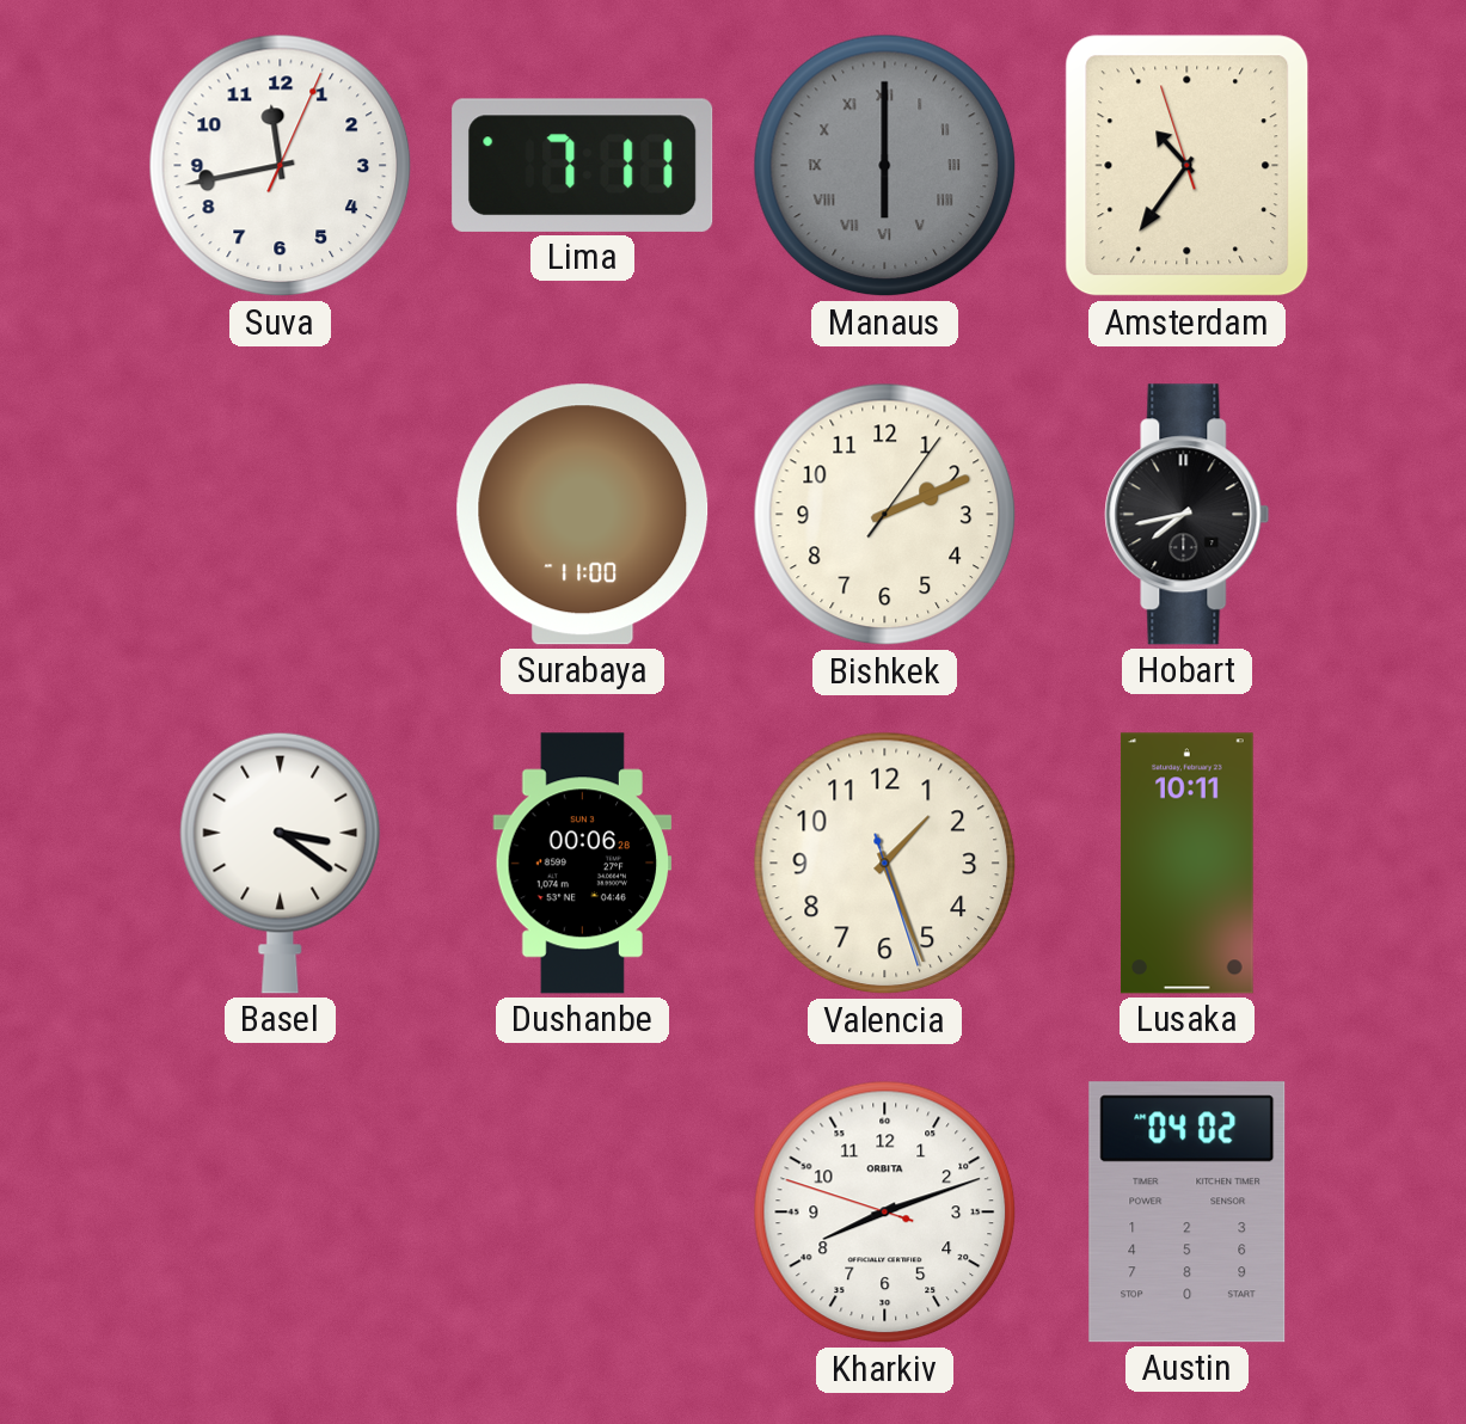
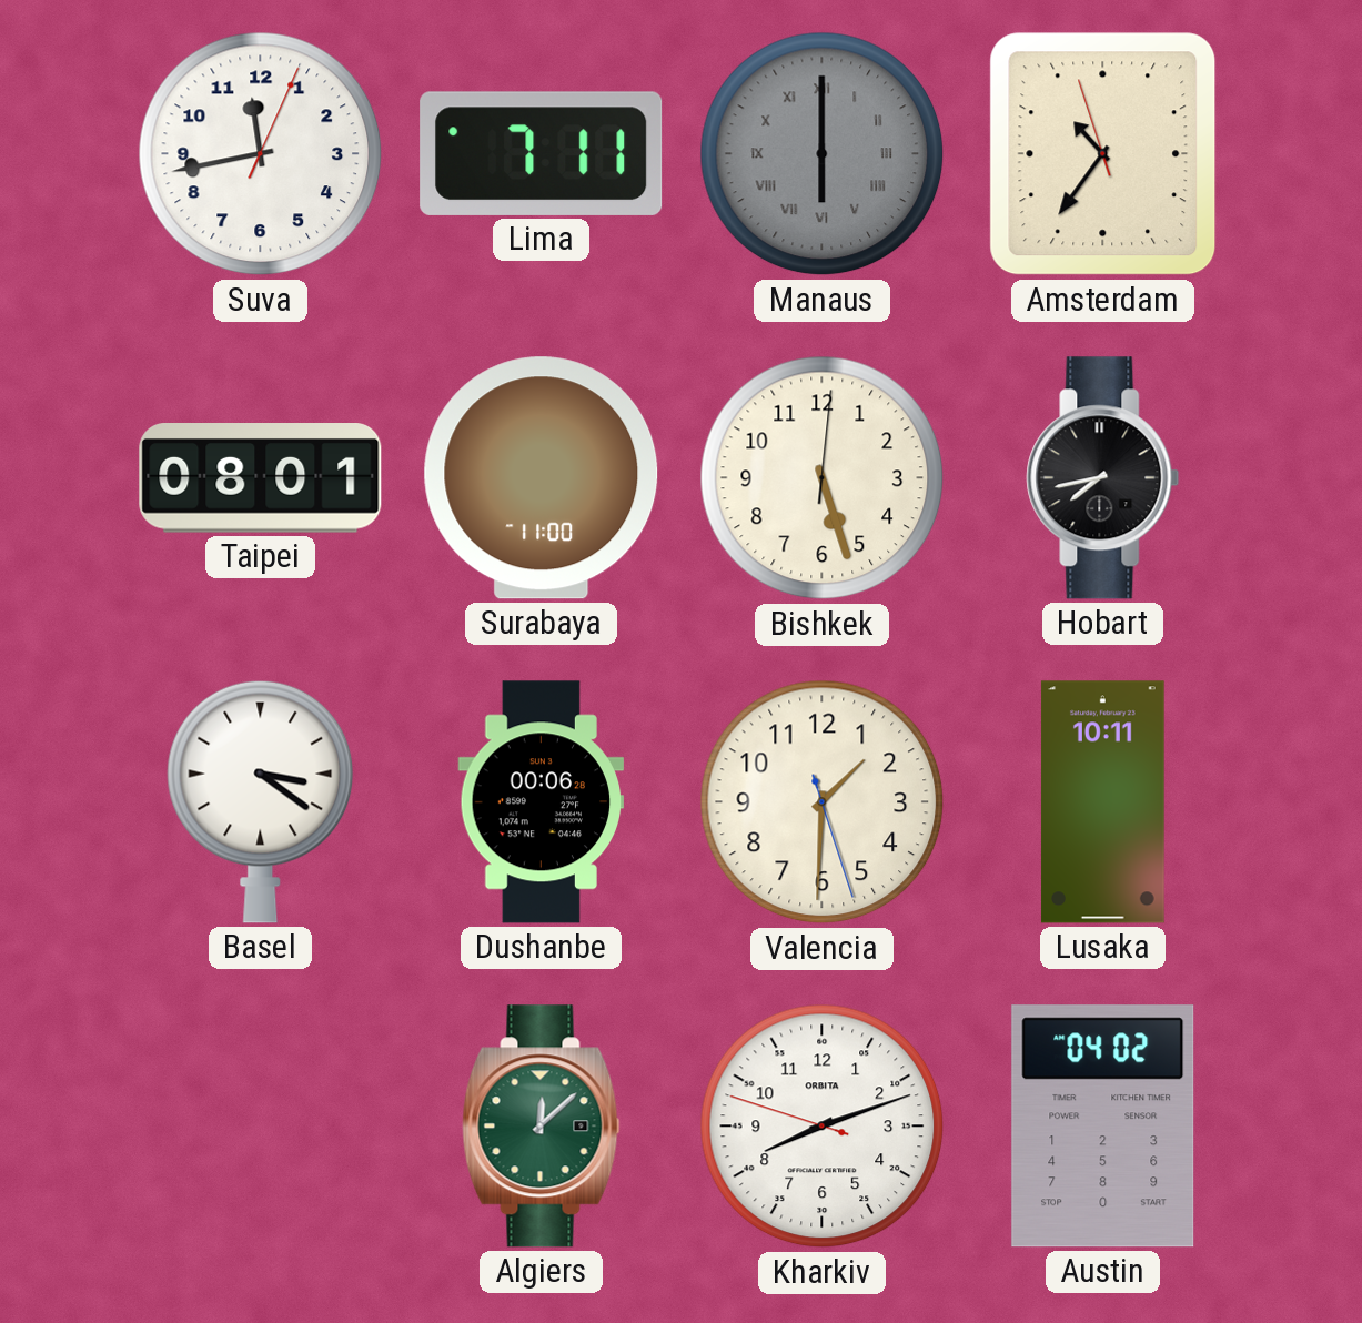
Taipei: none -> 08:01 (261, 478)
Bishkek: 2:11 -> 5:27 (823, 478)
Valencia: 1:26 -> 1:30 (823, 802)
Algiers: none -> 12:08 (542, 1127)
